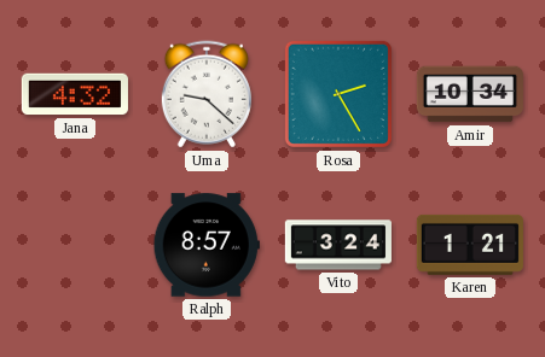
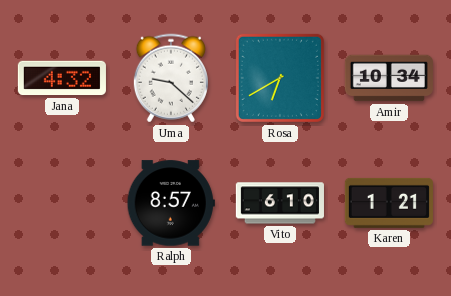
Rosa: 2:25 -> 6:40 (280, 78)
Vito: 3:24 -> 6:10 (280, 203)
